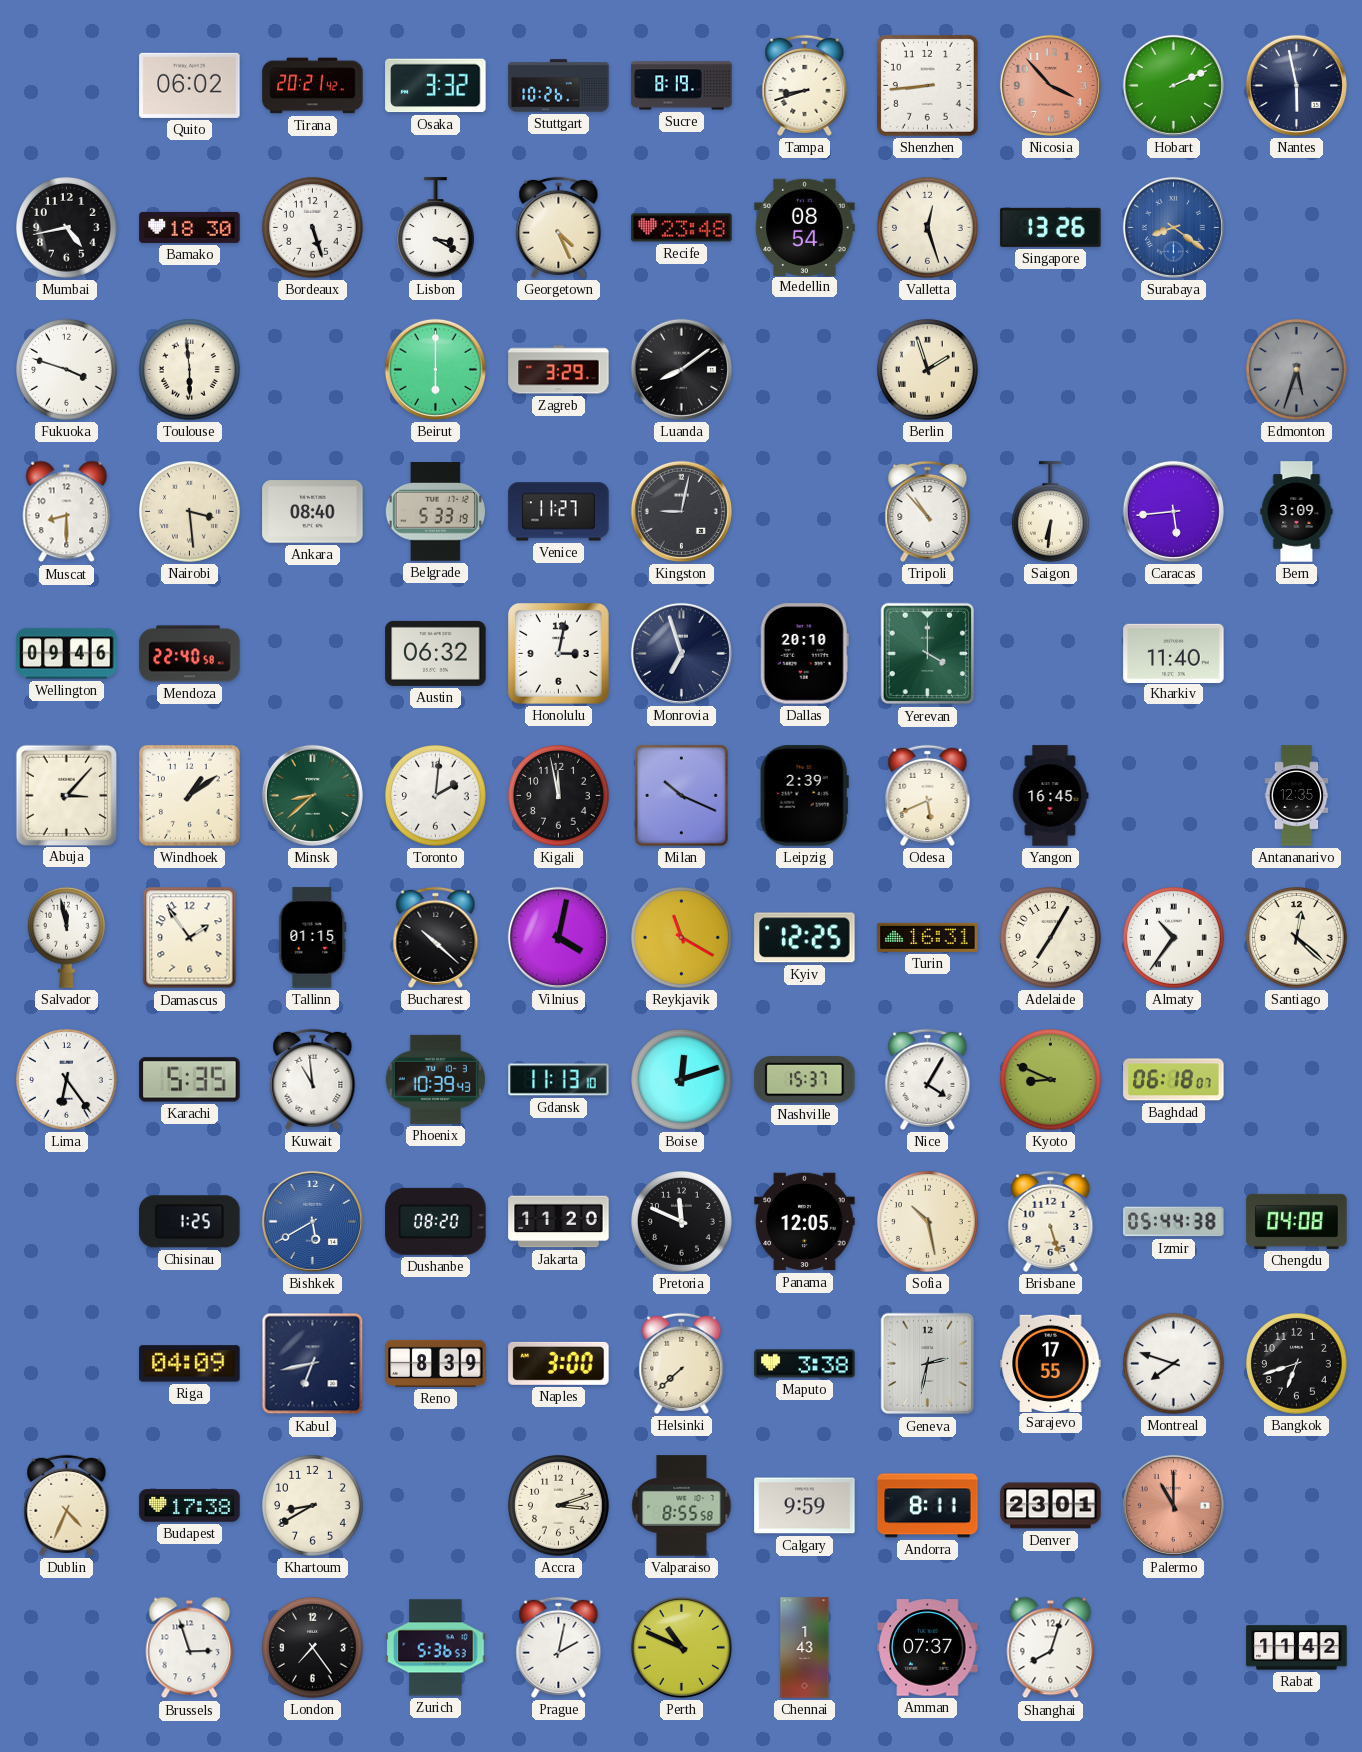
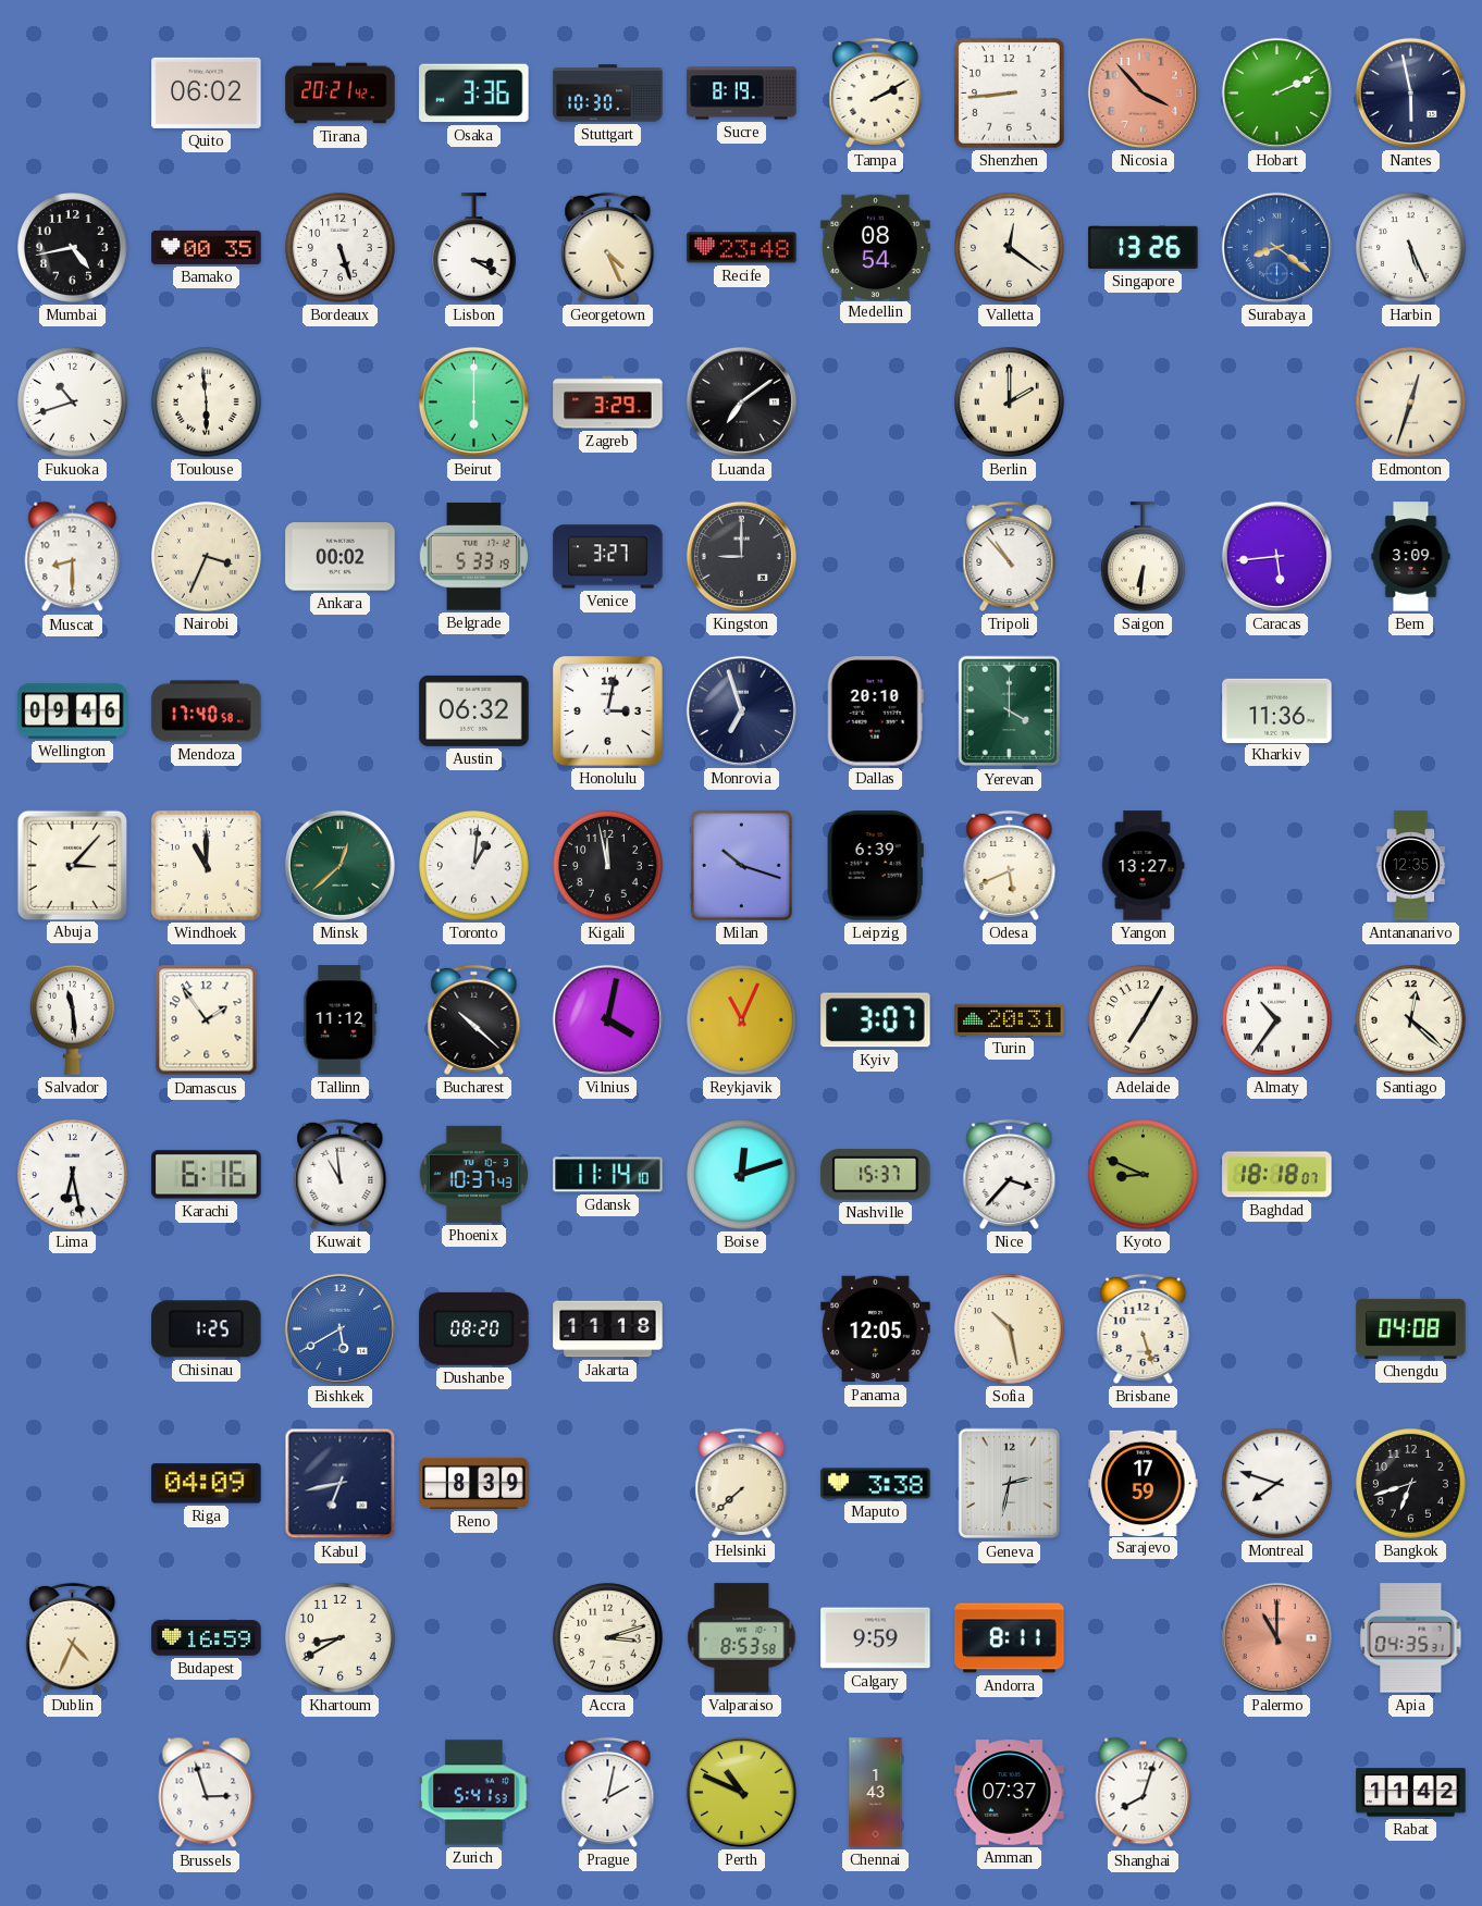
Osaka: 3:32 -> 3:36 (474, 94)
Stuttgart: 10:26 -> 10:30 (608, 94)
Tampa: 8:42 -> 2:10 (876, 92)
Bamako: 18:30 -> 00:35 (207, 247)
Valletta: 12:27 -> 12:21 (1010, 248)
Harbin: none -> 5:26 (1411, 248)
Fukuoka: 3:48 -> 10:42 (73, 403)
Luanda: 8:09 -> 7:09 (741, 401)
Berlin: 1:57 -> 2:00 (1010, 403)
Edmonton: 5:33 -> 12:33 (1411, 403)
Edmonton dial: grey -> cream (1411, 403)
Nairobi: 3:29 -> 3:34 (207, 557)
Ankara: 08:40 -> 00:02 (341, 557)
Venice: 11:27 -> 3:27 (608, 557)
Kingston: 9:02 -> 9:00 (741, 556)
Mendoza: 22:40 -> 17:40 (207, 711)
Kharkiv: 11:40 -> 11:36 (1277, 710)
Windhoek: 1:09 -> 11:00 (206, 865)
Minsk: 8:38 -> 12:38 (339, 865)
Toronto: 2:01 -> 1:01 (474, 866)
Milan: 10:19 -> 10:18 (741, 865)
Leipzig: 2:39 -> 6:39 (875, 866)
Yangon: 16:45 -> 13:27 (1143, 866)
Salvador: 11:58 -> 11:29 (72, 1019)
Tallinn: 01:15 -> 11:12 (341, 1020)
Reykjavik: 11:20 -> 11:04 (742, 1020)
Kyiv: 12:25 -> 3:07 (876, 1020)
Turin: 16:31 -> 20:31 (1010, 1019)
Lima: 6:24 -> 6:28 (73, 1175)
Karachi: 5:35 -> 6:16 (207, 1175)
Phoenix: 10:39 -> 10:37 (473, 1174)
Gdansk: 11:13 -> 11:14 (608, 1175)
Nice: 4:05 -> 3:37 (1010, 1174)
Baghdad: 06:18 -> 18:18 (1277, 1175)
Jakarta: 11:20 -> 11:18 (608, 1329)
Pretoria: 11:49 -> none (682, 1222)
Izmir: 05:44 -> none (1174, 1222)
Naples: 3:00 -> none (559, 1363)
Sarajevo: 17:55 -> 17:59 (1144, 1483)
Budapest: 17:38 -> 16:59 (207, 1638)
Valparaiso: 8:55 -> 8:53 (742, 1638)
Denver: 23:01 -> none (1051, 1506)
Apia: none -> 04:35 (1411, 1638)
London: 7:24 -> none (313, 1648)
Zurich: 5:36 -> 5:41 (474, 1793)
